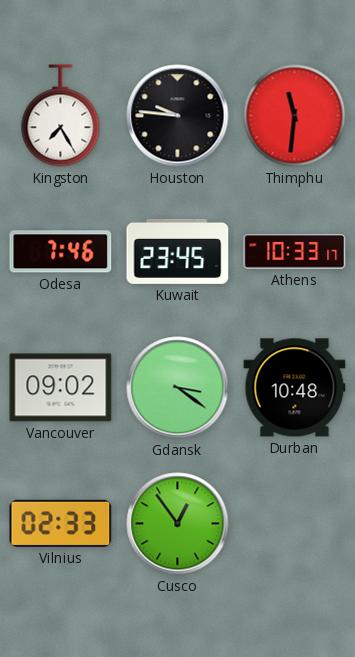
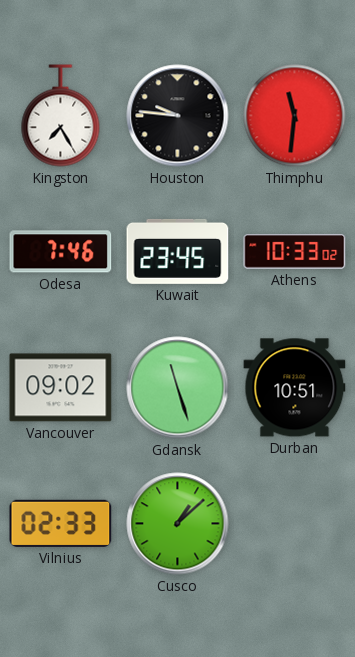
Athens: 10:33:17 -> 10:33:02 (295, 252)
Gdansk: 3:21 -> 11:27 (178, 388)
Durban: 10:48 -> 10:51 (295, 388)
Cusco: 12:54 -> 1:08 (178, 524)
